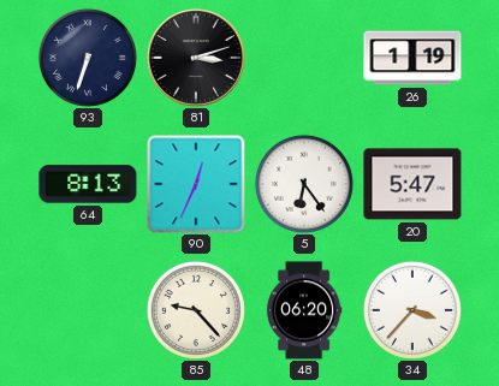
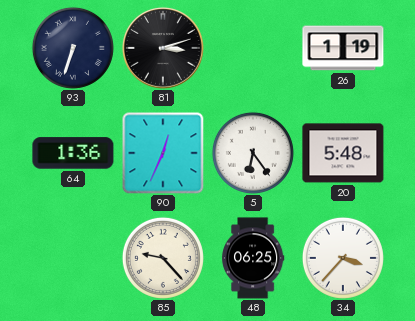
64: 8:13 -> 1:36 (73, 153)
20: 5:47 -> 5:48 (343, 153)
48: 06:20 -> 06:25 (253, 258)
